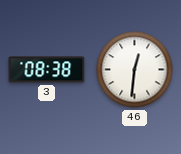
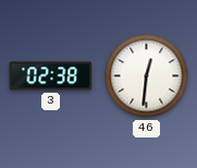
3: 08:38 -> 02:38 (51, 76)
